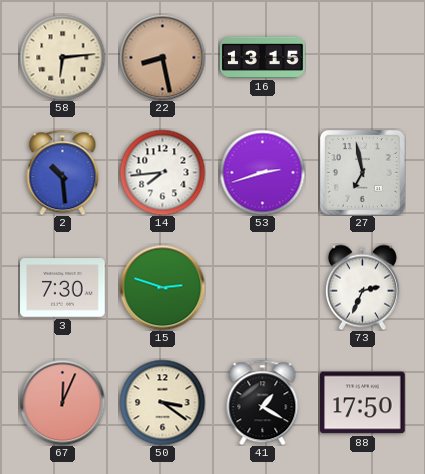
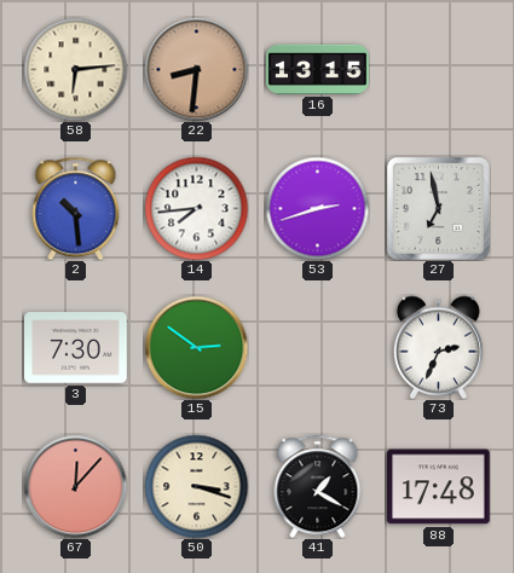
22: 8:28 -> 8:31 (196, 69)
15: 2:48 -> 2:51 (196, 347)
67: 12:04 -> 12:07 (75, 486)
50: 3:21 -> 3:18 (196, 486)
88: 17:50 -> 17:48 (439, 487)
